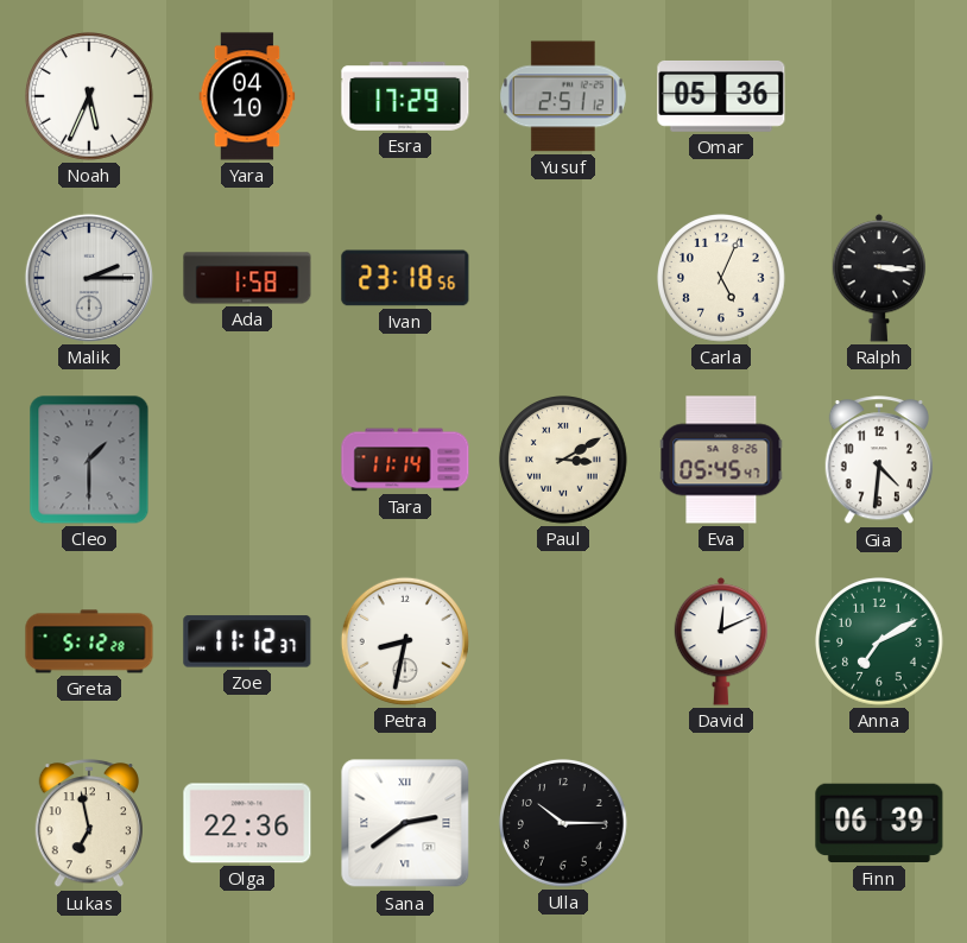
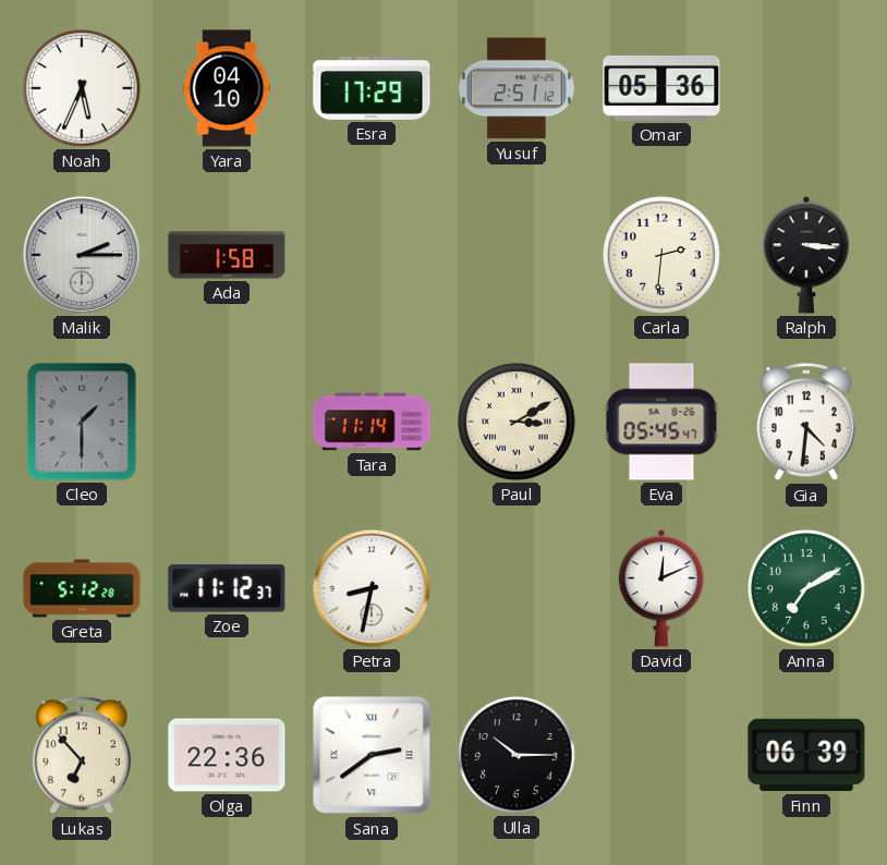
Ivan: 23:18 -> none (405, 278)
Carla: 5:04 -> 2:31 (663, 256)
Lukas: 6:58 -> 6:53 (81, 756)
